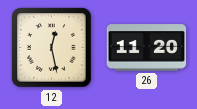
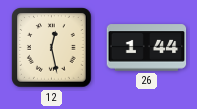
26: 11:20 -> 1:44 (147, 48)
